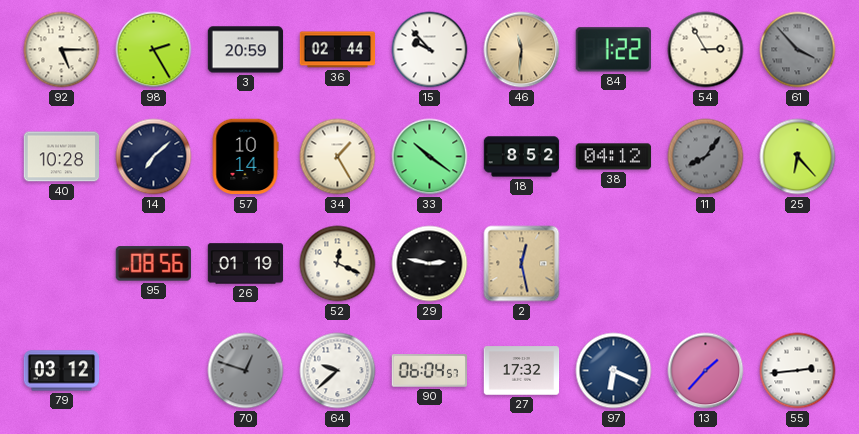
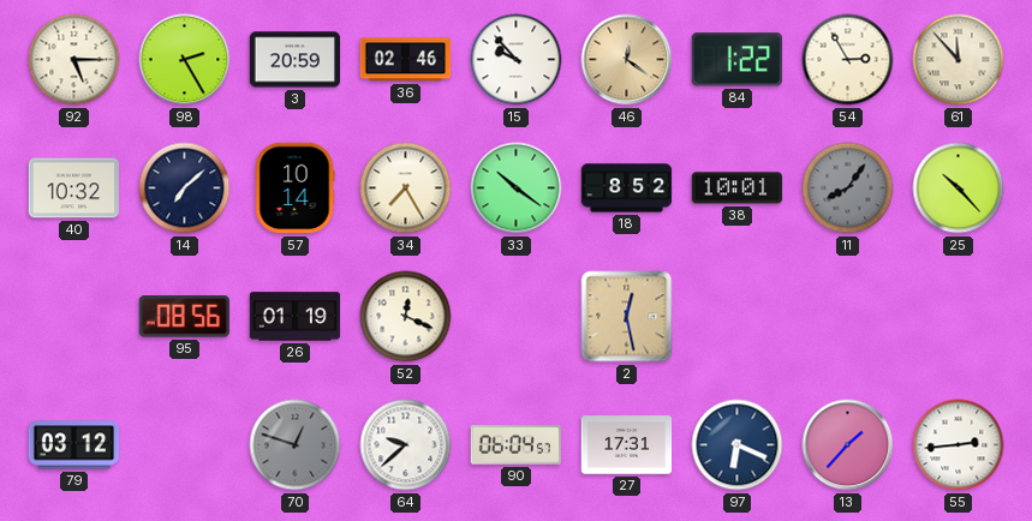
36: 02:44 -> 02:46 (406, 60)
46: 11:31 -> 12:21 (627, 60)
61: 3:53 -> 11:53 (959, 60)
61 dial: grey -> cream (959, 60)
40: 10:28 -> 10:32 (74, 188)
34: 1:25 -> 7:25 (406, 188)
38: 04:12 -> 10:01 (738, 188)
25: 6:23 -> 10:23 (959, 188)
29: 2:47 -> none (430, 264)
27: 17:32 -> 17:31 (627, 445)
